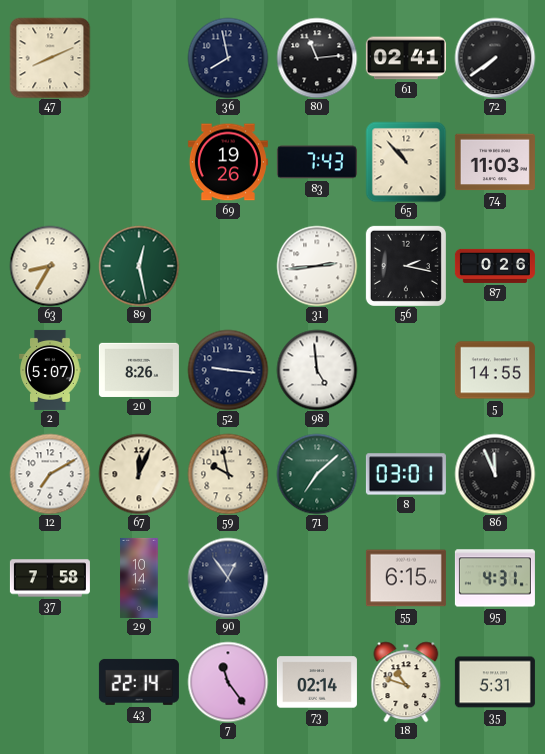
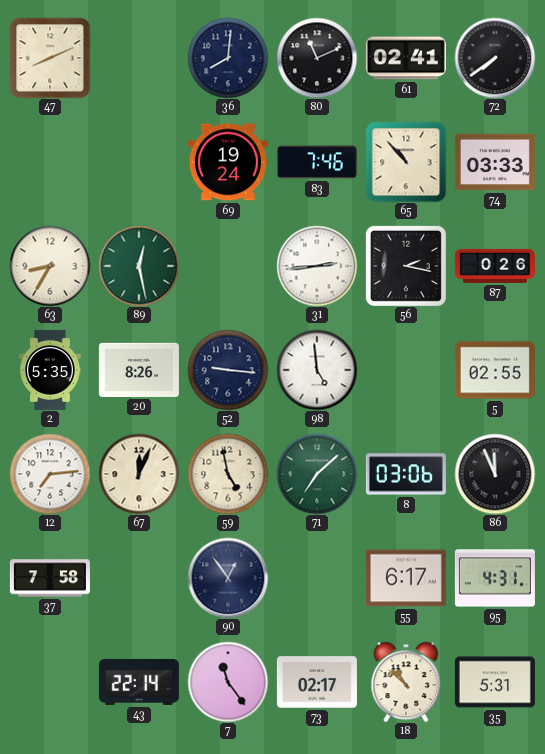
36: 7:58 -> 8:01 (228, 58)
80: 11:14 -> 11:11 (317, 58)
69: 19:26 -> 19:24 (228, 162)
83: 7:43 -> 7:46 (317, 162)
74: 11:03 -> 03:33 (495, 162)
2: 5:07 -> 5:35 (50, 370)
5: 14:55 -> 02:55 (495, 370)
12: 7:10 -> 7:14 (50, 474)
59: 9:58 -> 4:58 (228, 474)
8: 03:01 -> 03:06 (406, 474)
29: 10:14 -> none (139, 578)
55: 6:15 -> 6:17 (406, 578)
73: 02:14 -> 02:17 (317, 682)
18: 10:48 -> 10:52 (406, 682)
